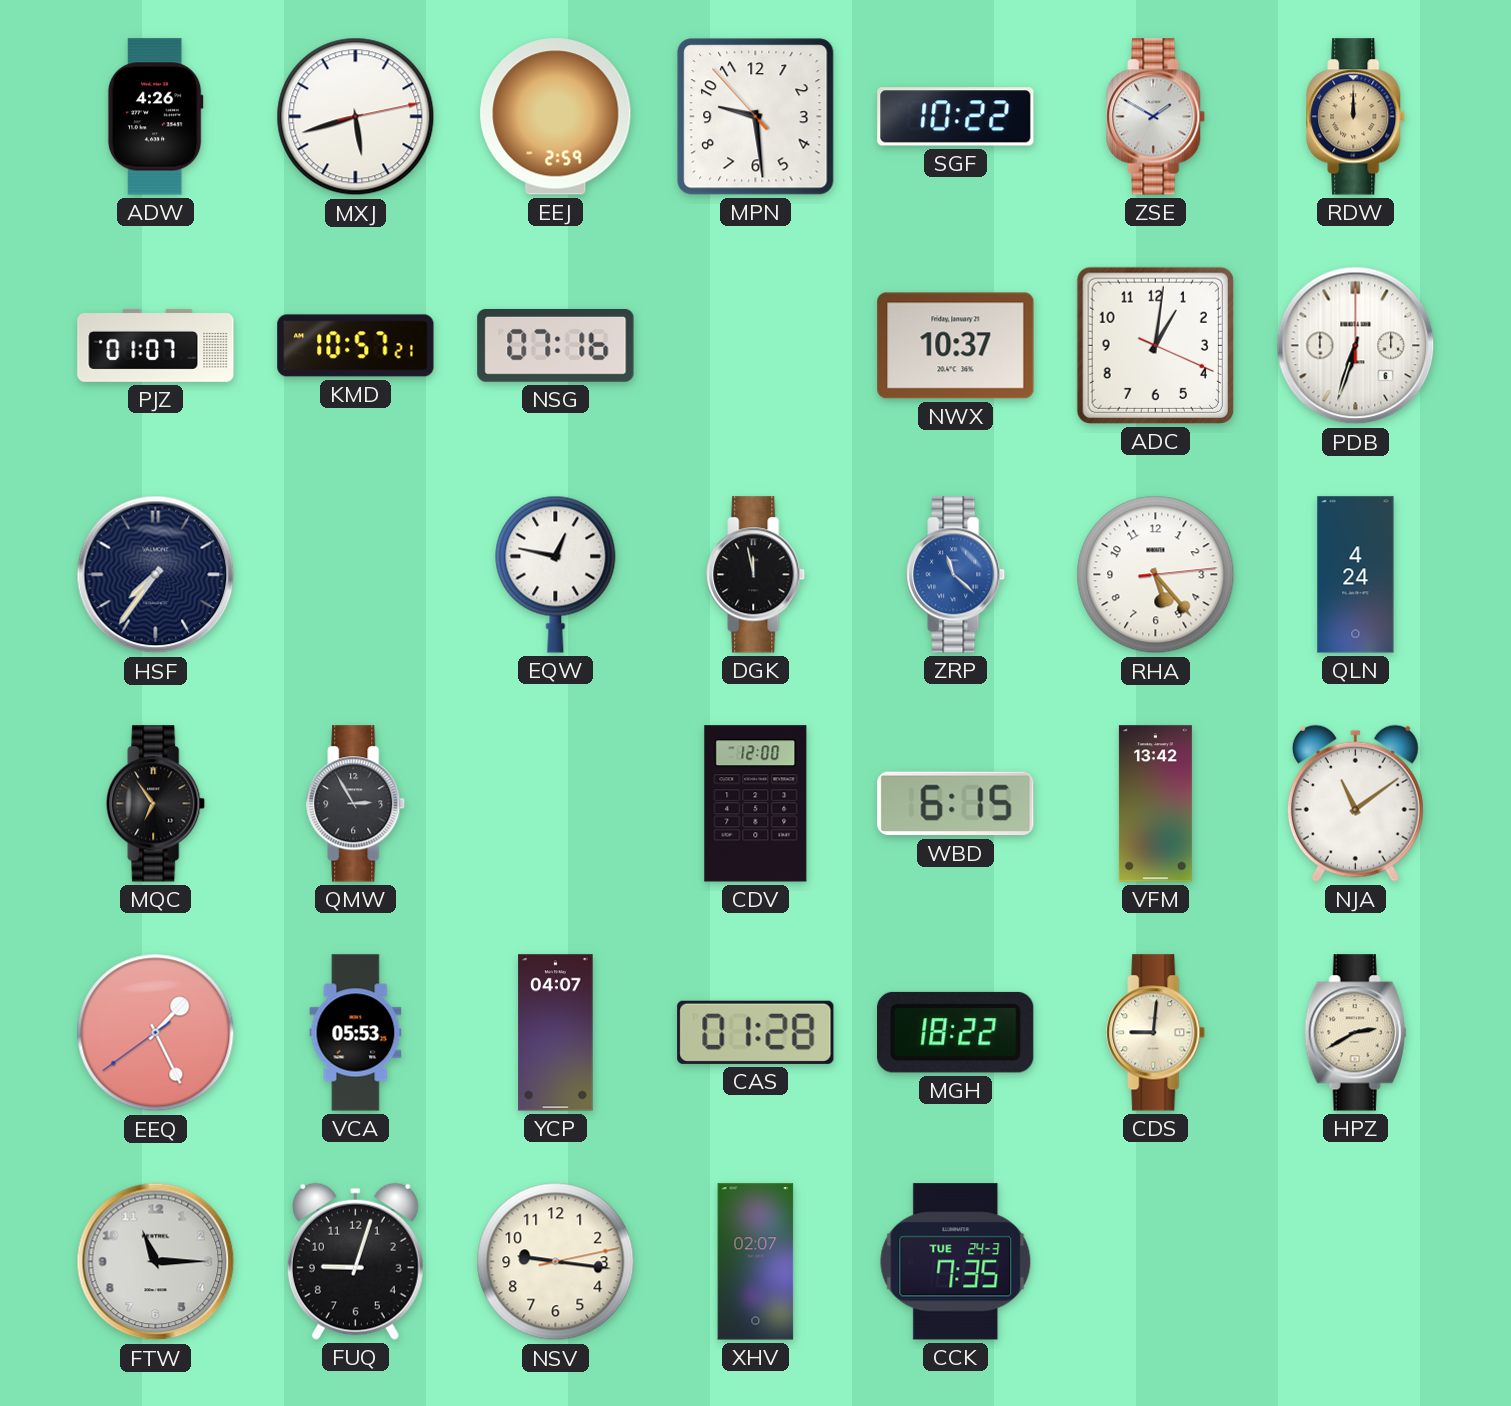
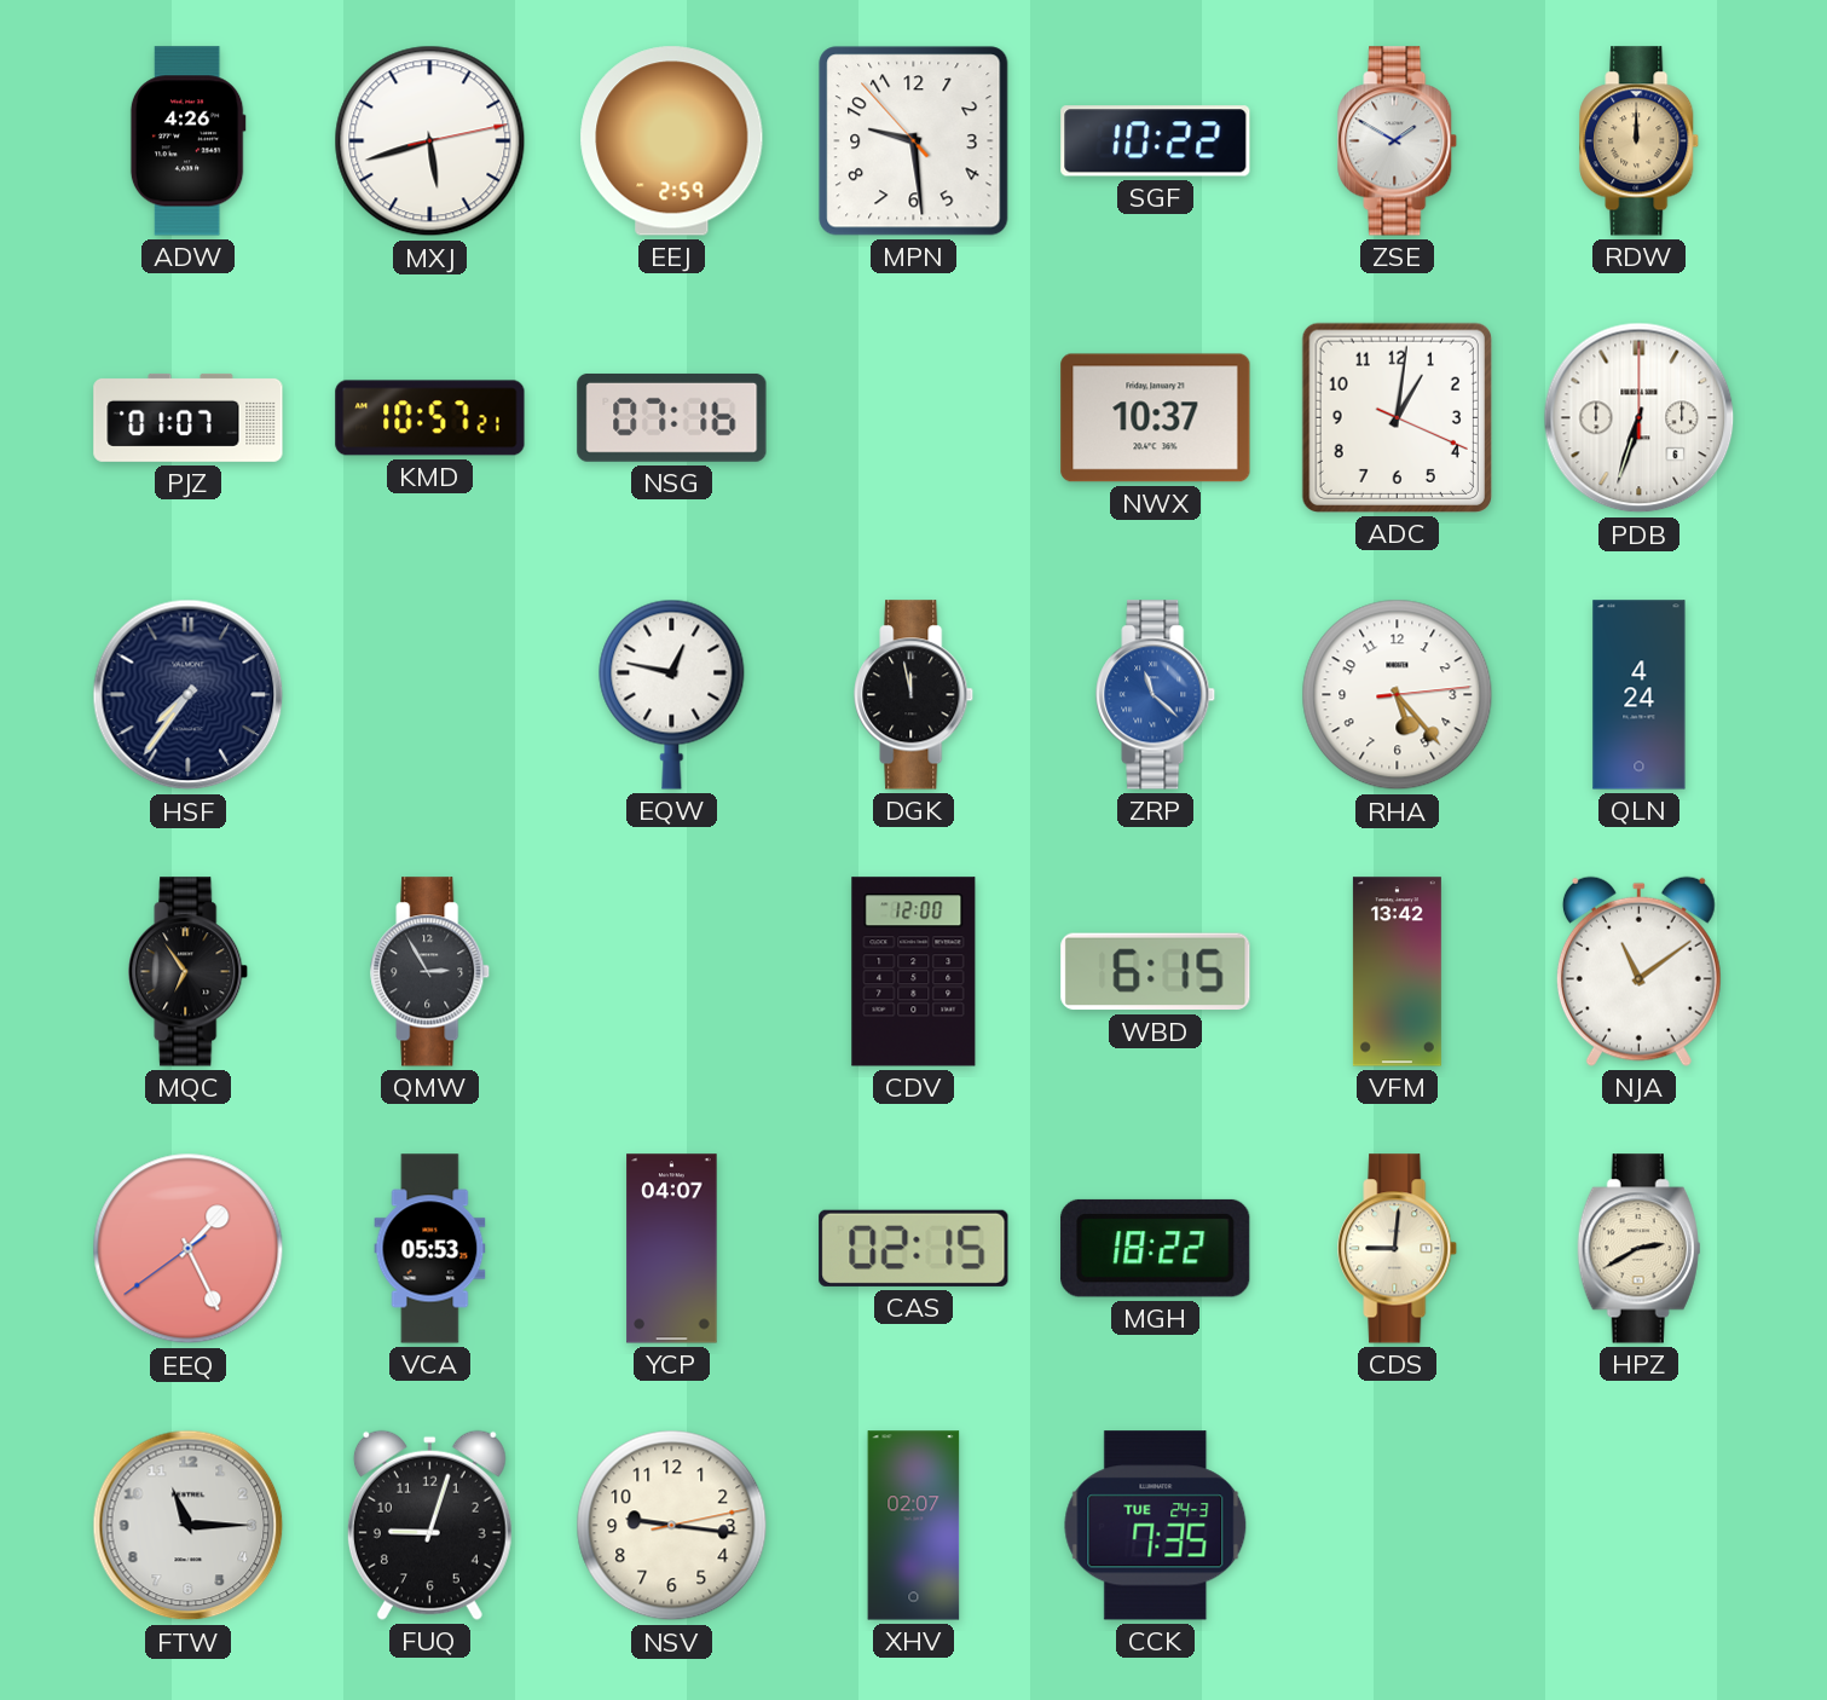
CAS: 01:28 -> 02:15 (914, 1248)
